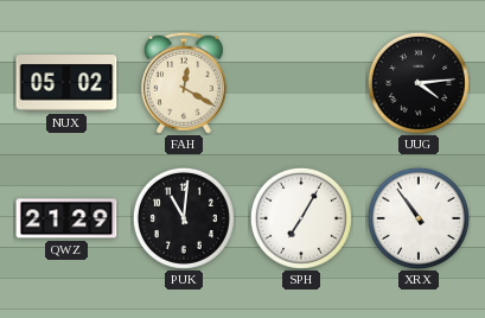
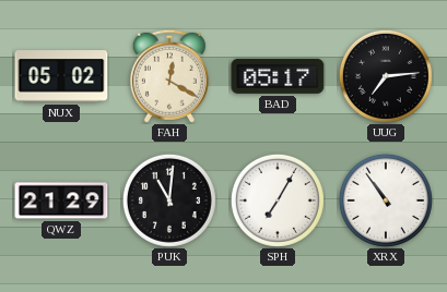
BAD: none -> 05:17 (278, 76)
UUG: 4:14 -> 7:14 (386, 76)
